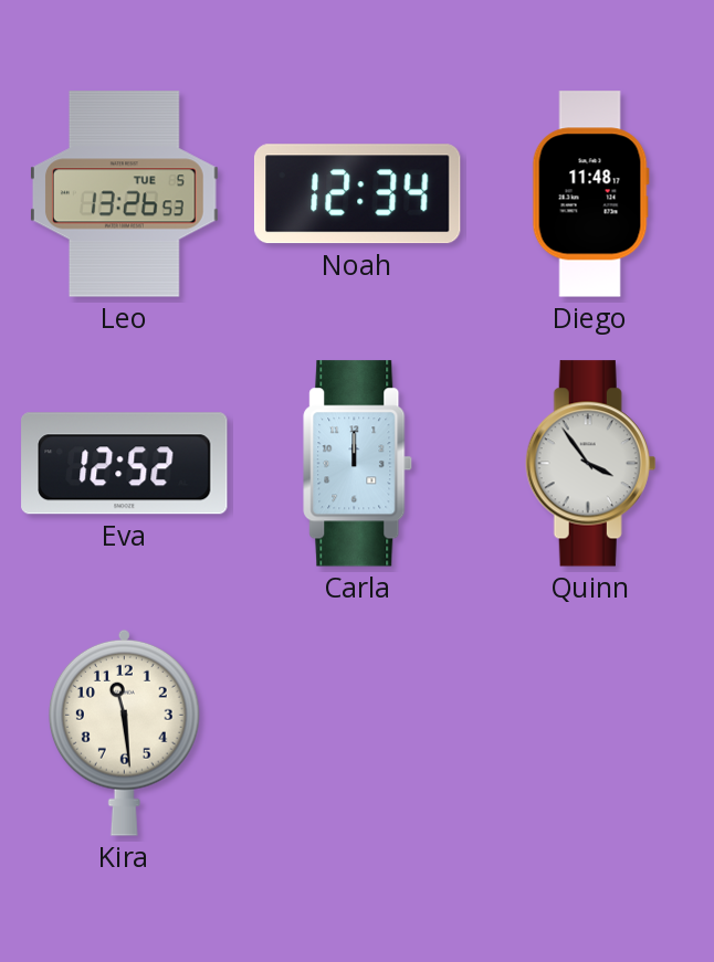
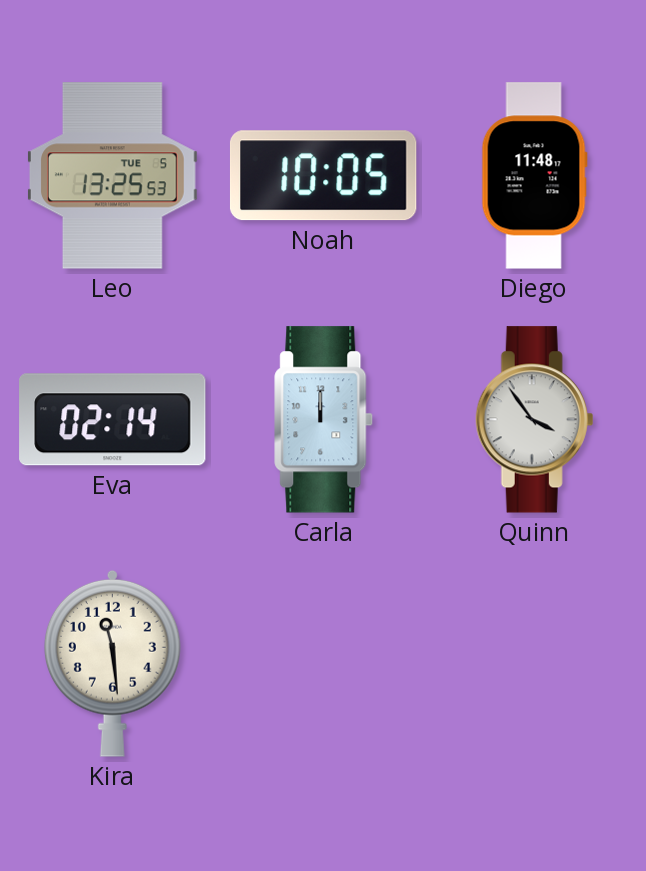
Leo: 13:26 -> 13:25 (113, 176)
Noah: 12:34 -> 10:05 (323, 176)
Eva: 12:52 -> 02:14 (113, 420)
